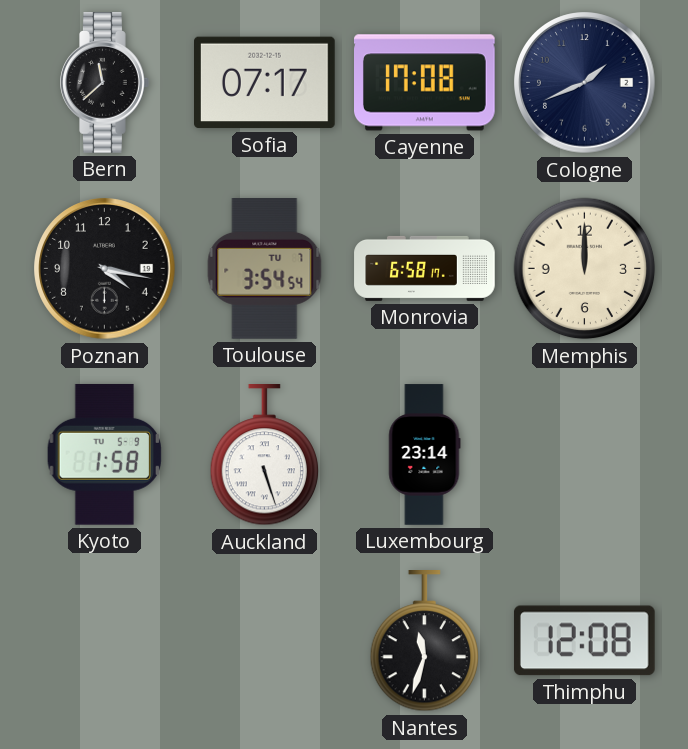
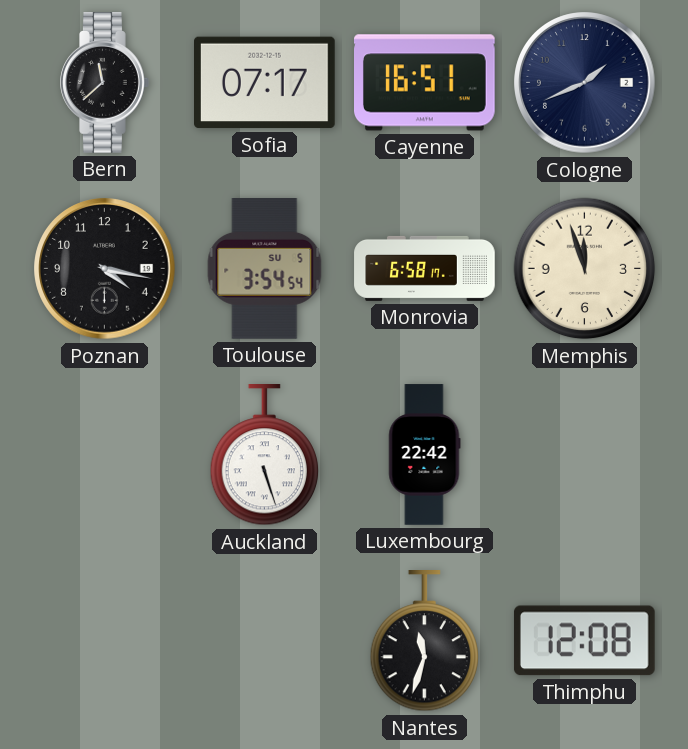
Cayenne: 17:08 -> 16:51 (425, 83)
Toulouse date: TU 7 -> SU 5 (265, 269)
Memphis: 12:00 -> 11:57 (585, 269)
Kyoto: 1:58 -> none (104, 454)
Luxembourg: 23:14 -> 22:42 (425, 455)
